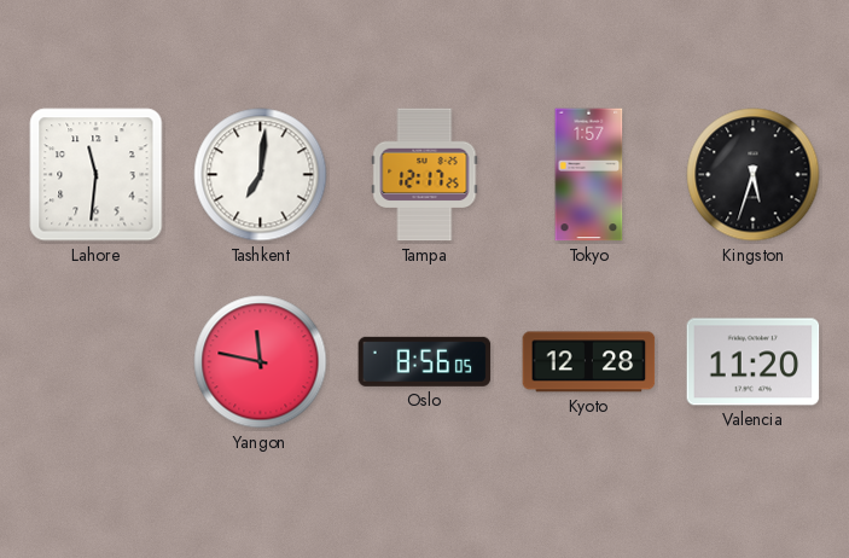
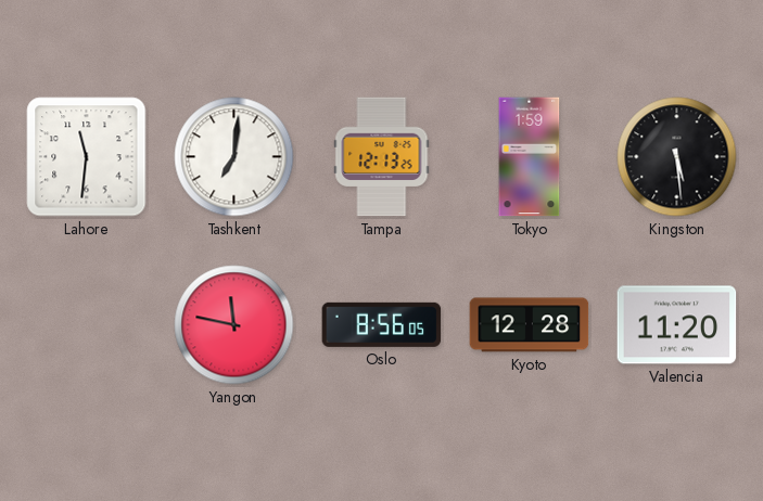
Tampa: 12:17 -> 12:13 (382, 157)
Tokyo: 1:57 -> 1:59 (530, 157)
Kingston: 5:33 -> 5:29 (677, 157)
